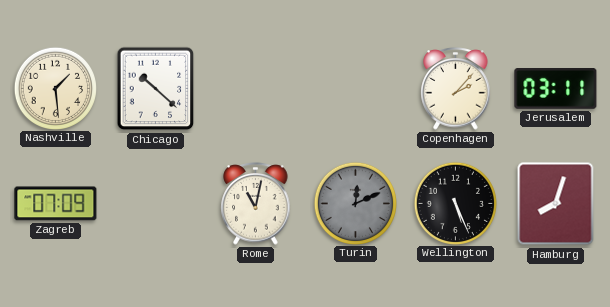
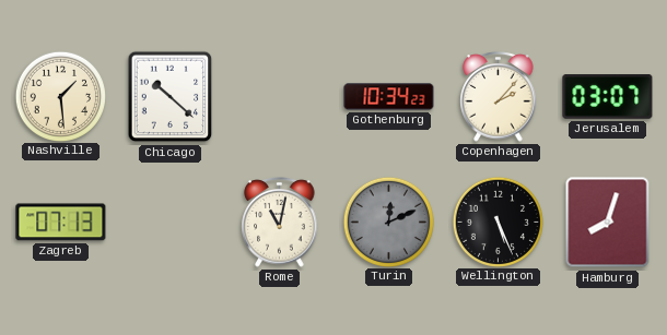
Gothenburg: none -> 10:34 (389, 97)
Jerusalem: 03:11 -> 03:07 (608, 97)
Zagreb: 07:09 -> 07:13 (61, 223)
